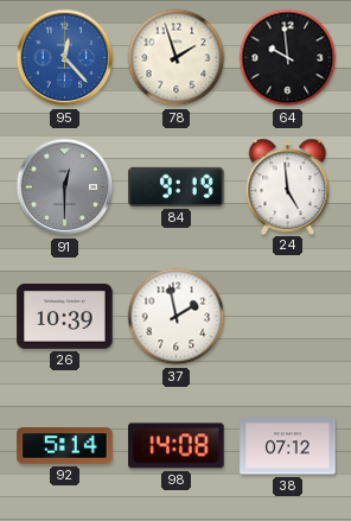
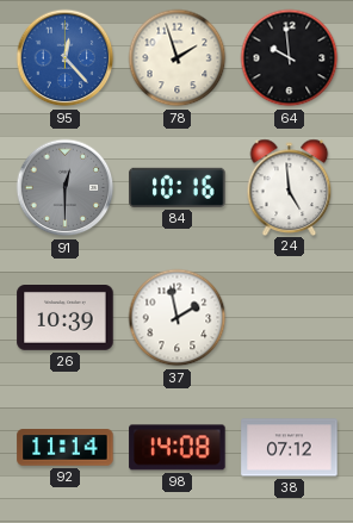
84: 9:19 -> 10:16 (178, 187)
92: 5:14 -> 11:14 (66, 448)
